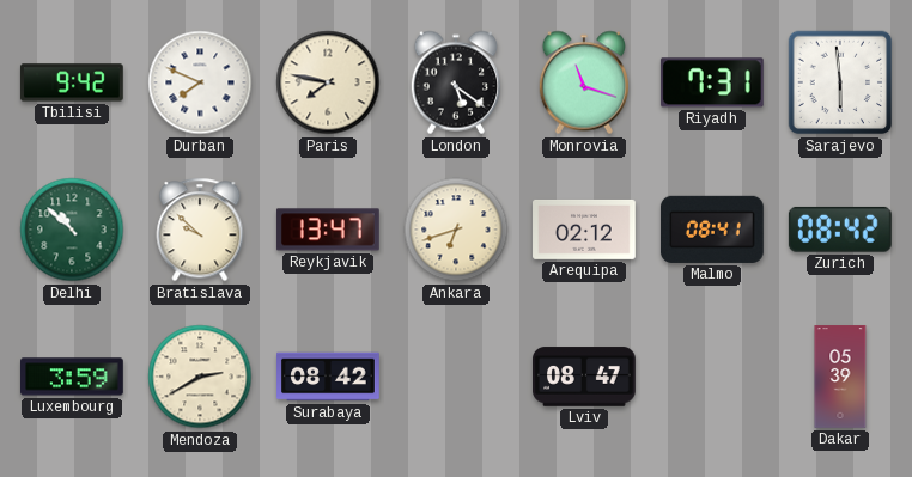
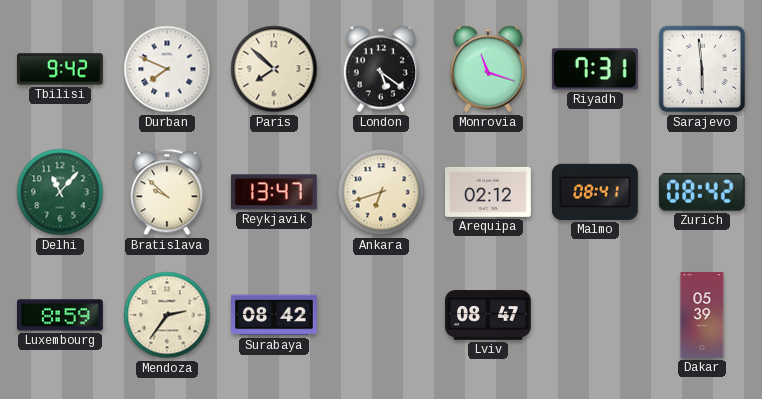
Paris: 7:47 -> 7:52 (274, 69)
Delhi: 10:52 -> 11:07 (60, 192)
Luxembourg: 3:59 -> 8:59 (61, 315)
Mendoza: 2:40 -> 2:36 (167, 315)
